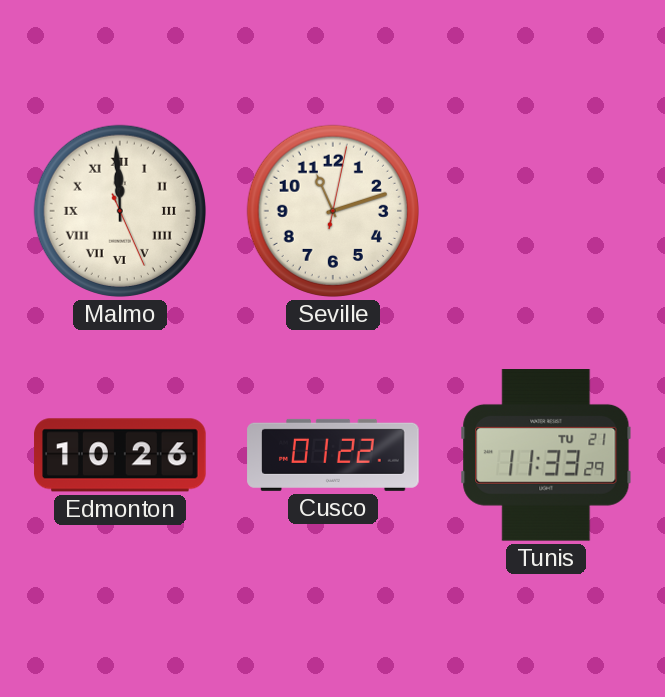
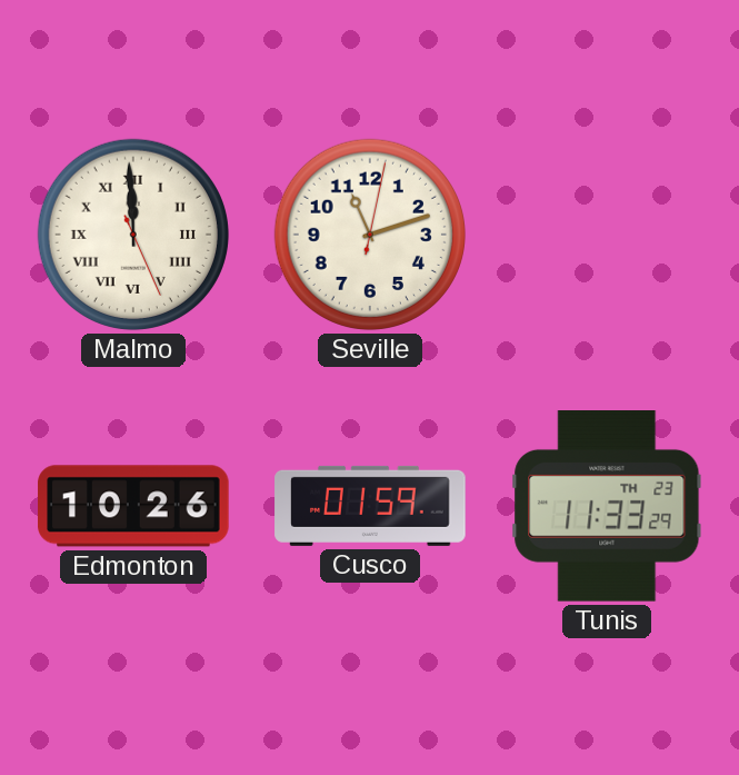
Cusco: 01:22 -> 01:59 (370, 506)
Tunis date: TU 21 -> TH 23 (607, 507)
